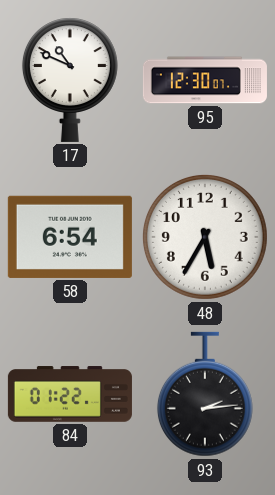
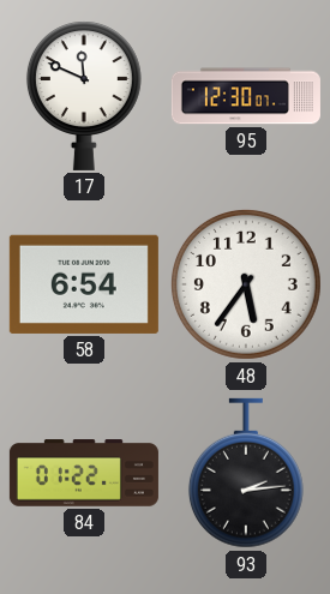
17: 10:49 -> 11:49 (84, 96)
48: 5:35 -> 5:36 (246, 284)
